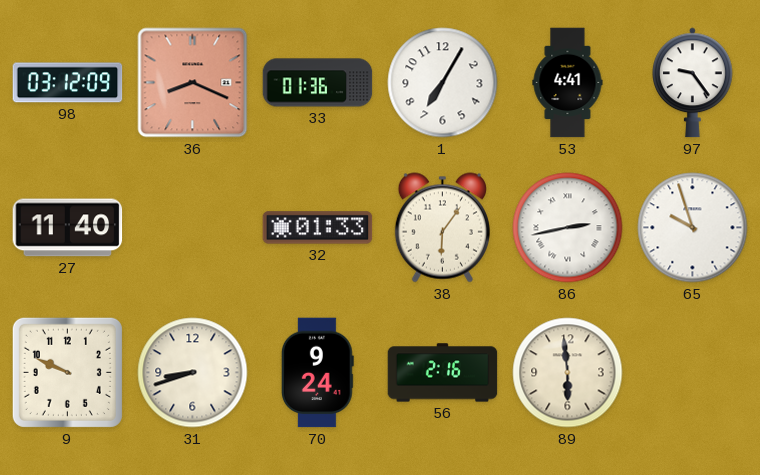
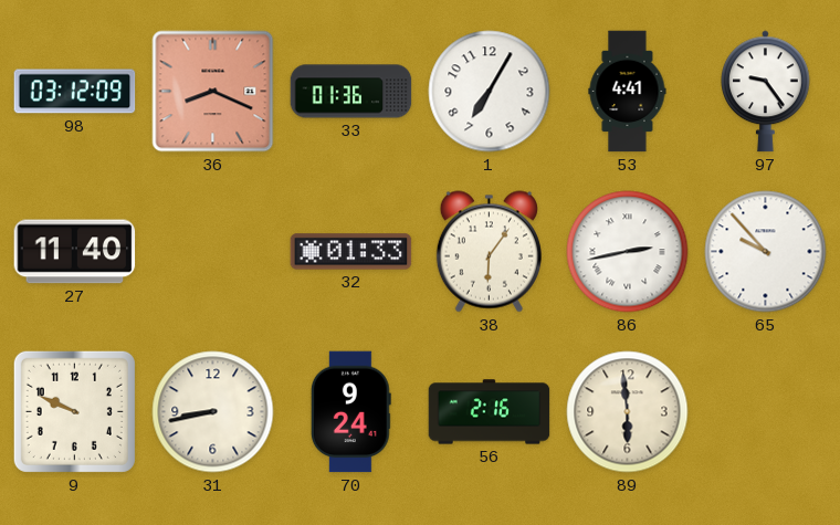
65: 9:57 -> 9:53 (766, 252)
31: 8:42 -> 8:43 (213, 412)
